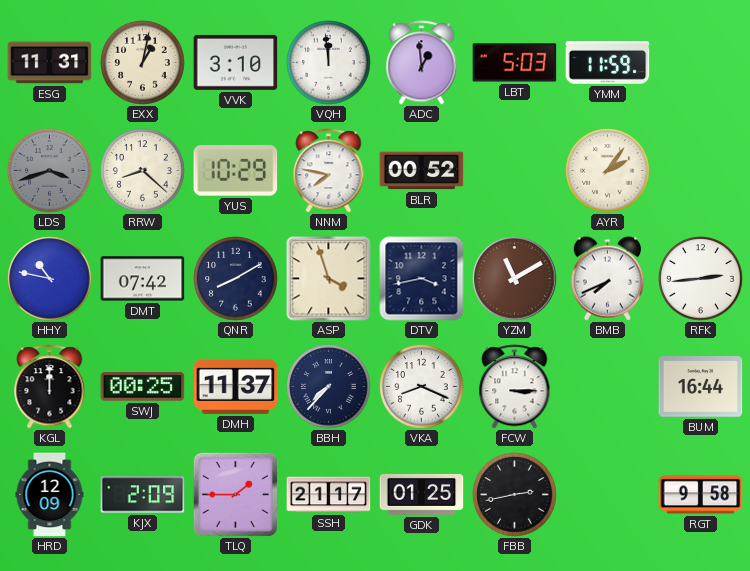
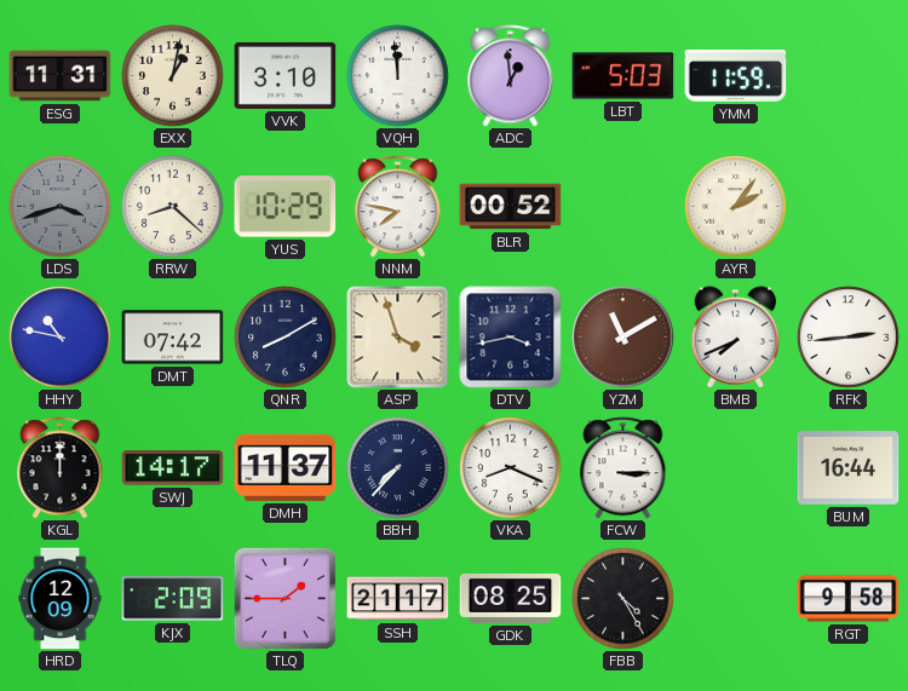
SWJ: 00:25 -> 14:17 (173, 468)
GDK: 01:25 -> 08:25 (511, 598)
FBB: 2:43 -> 4:25 (623, 599)
